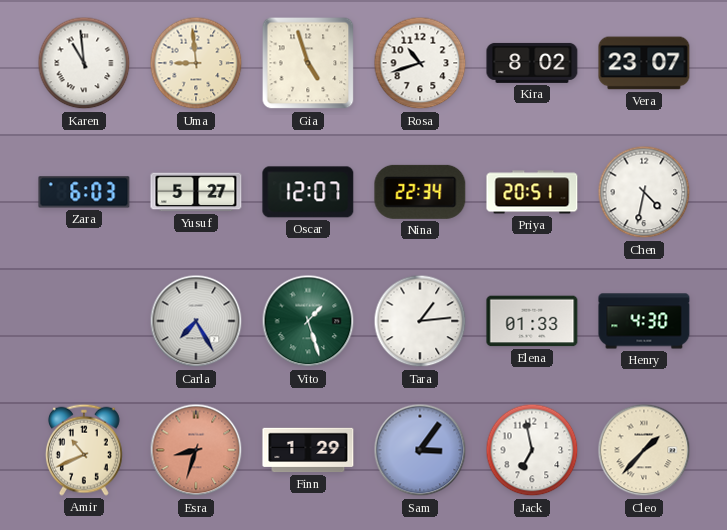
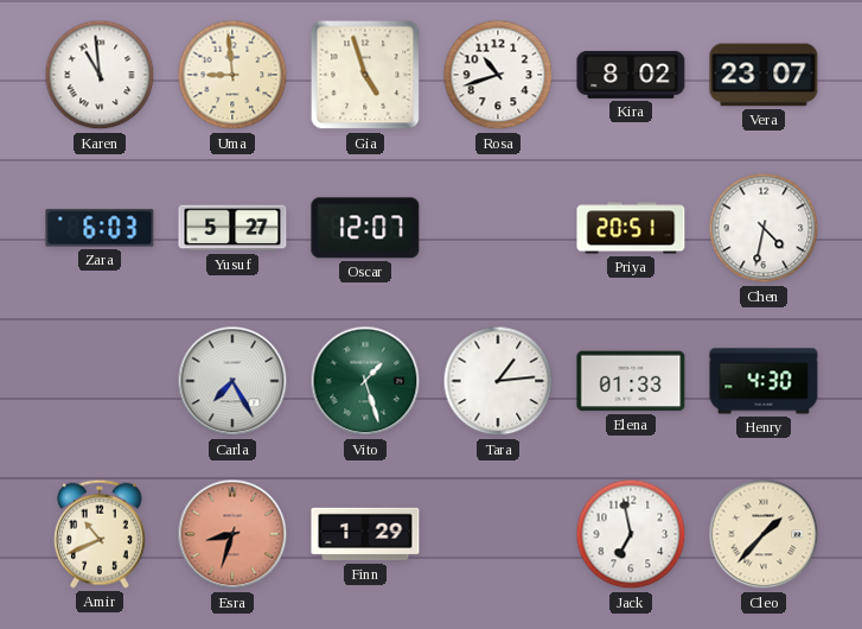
Nina: 22:34 -> none (420, 192)
Sam: 3:06 -> none (420, 450)
